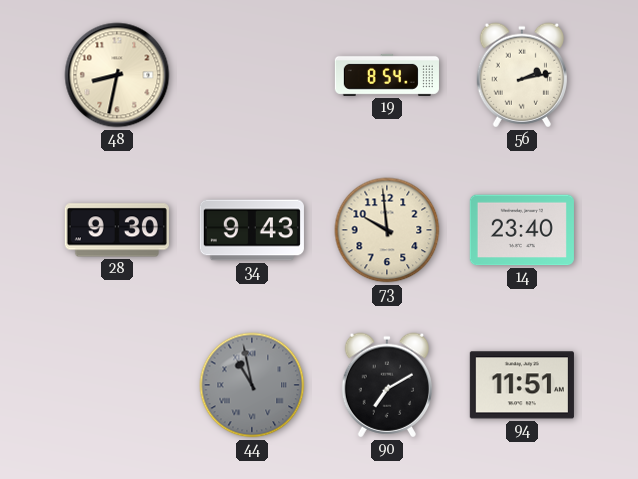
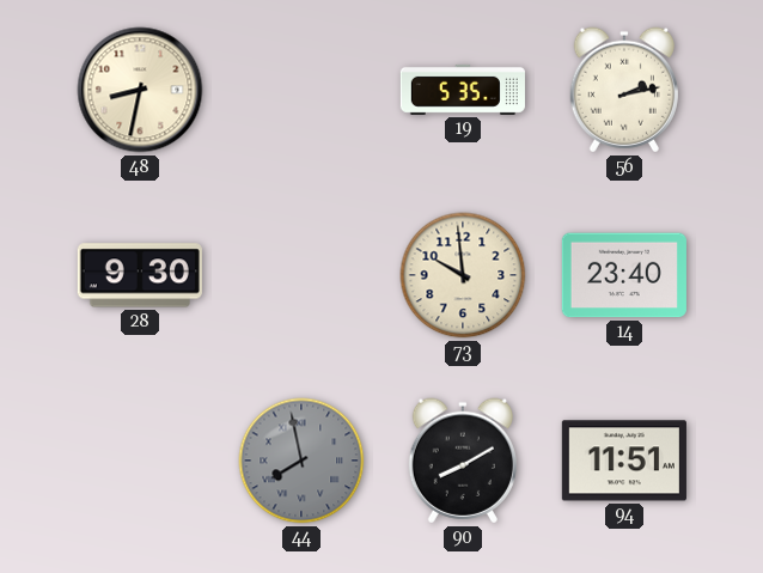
19: 8:54 -> 5:35 (463, 90)
34: 9:43 -> none (252, 230)
44: 10:58 -> 7:58 (301, 461)
90: 7:10 -> 8:10 (463, 461)
